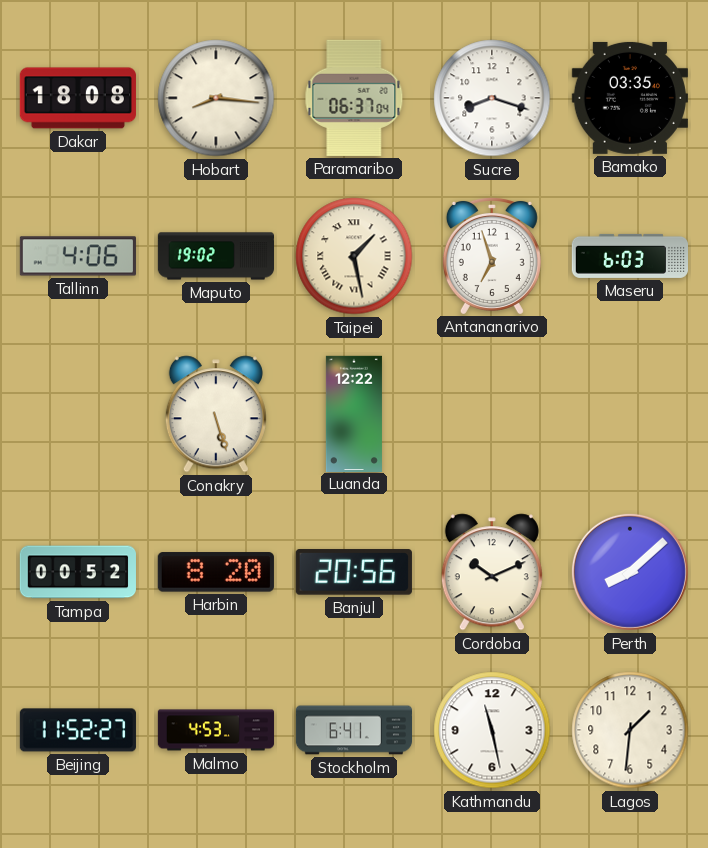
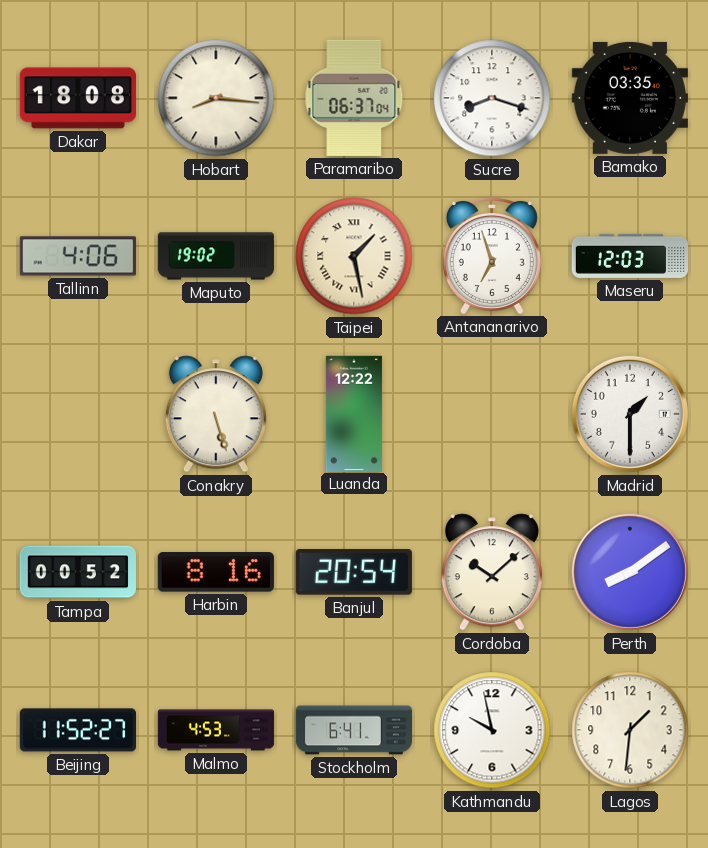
Maseru: 6:03 -> 12:03 (629, 256)
Madrid: none -> 1:30 (630, 414)
Harbin: 8:20 -> 8:16 (216, 572)
Banjul: 20:56 -> 20:54 (354, 572)
Cordoba: 10:11 -> 10:08 (492, 572)
Perth: 8:08 -> 8:09 (630, 572)
Kathmandu: 11:28 -> 9:58 (492, 730)
